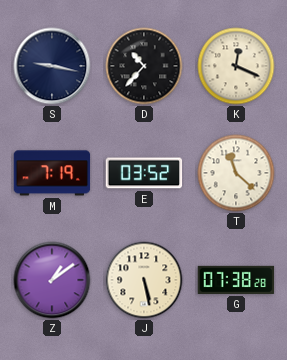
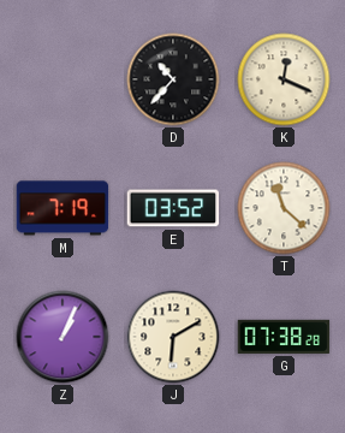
S: 9:17 -> none (52, 66)
Z: 1:09 -> 1:04 (63, 337)
J: 5:28 -> 6:10 (173, 337)
